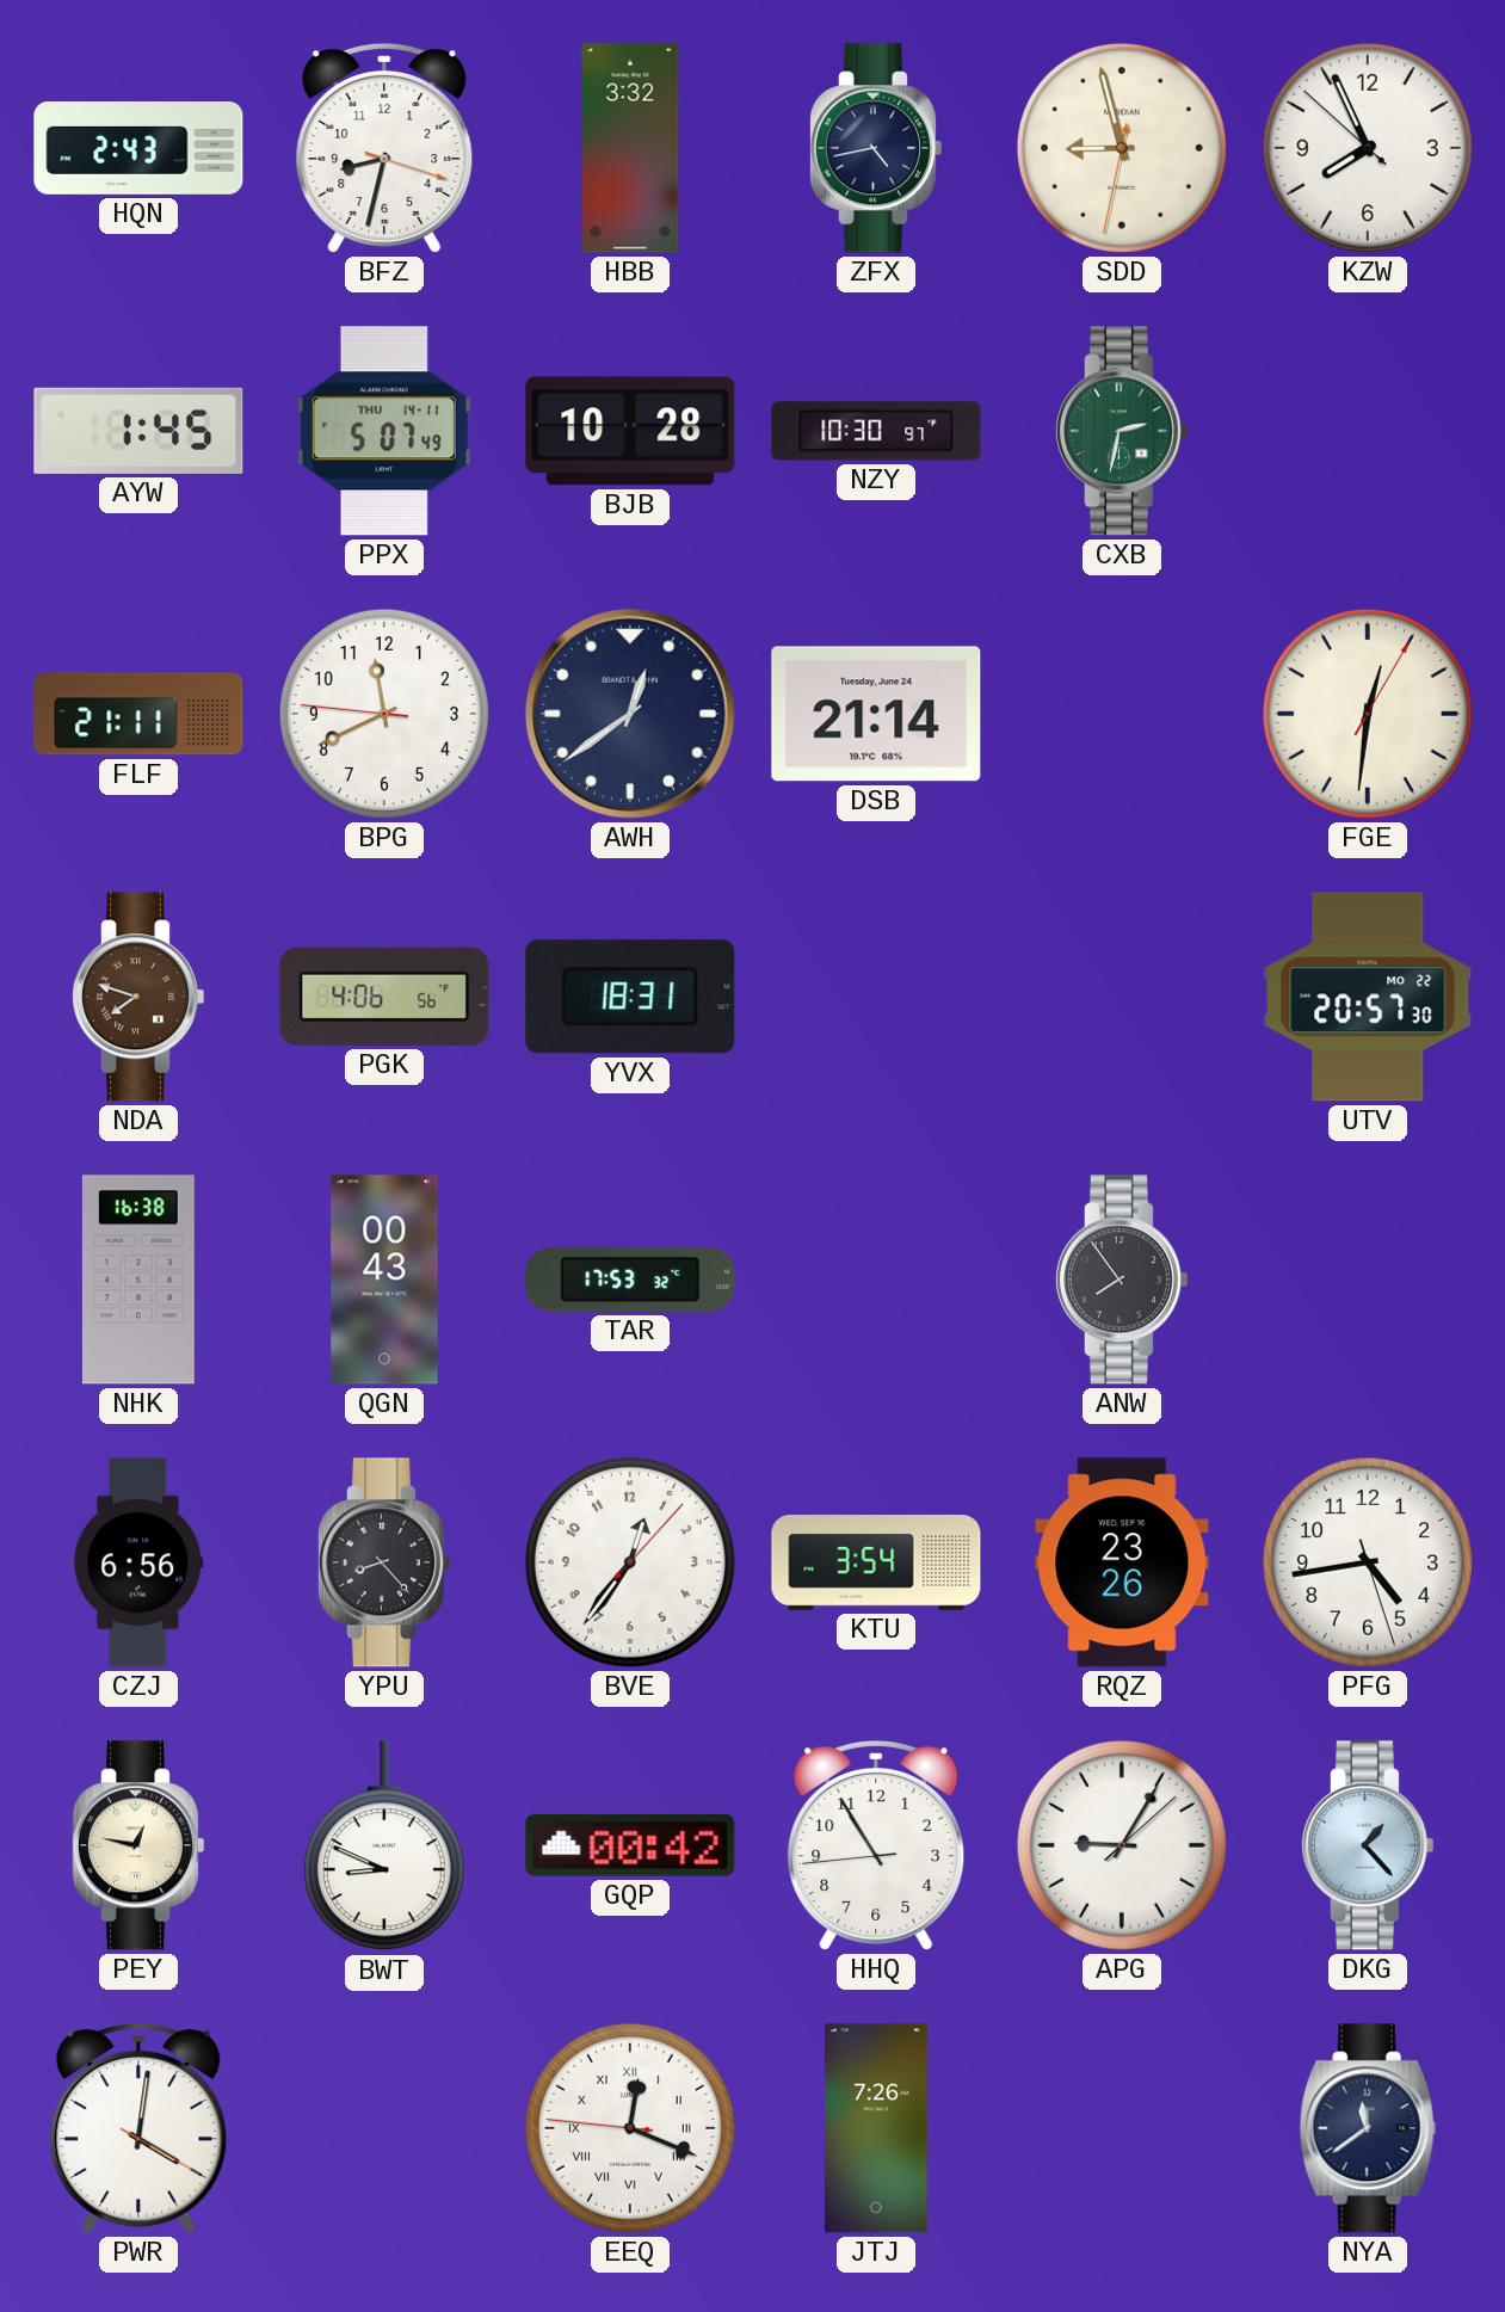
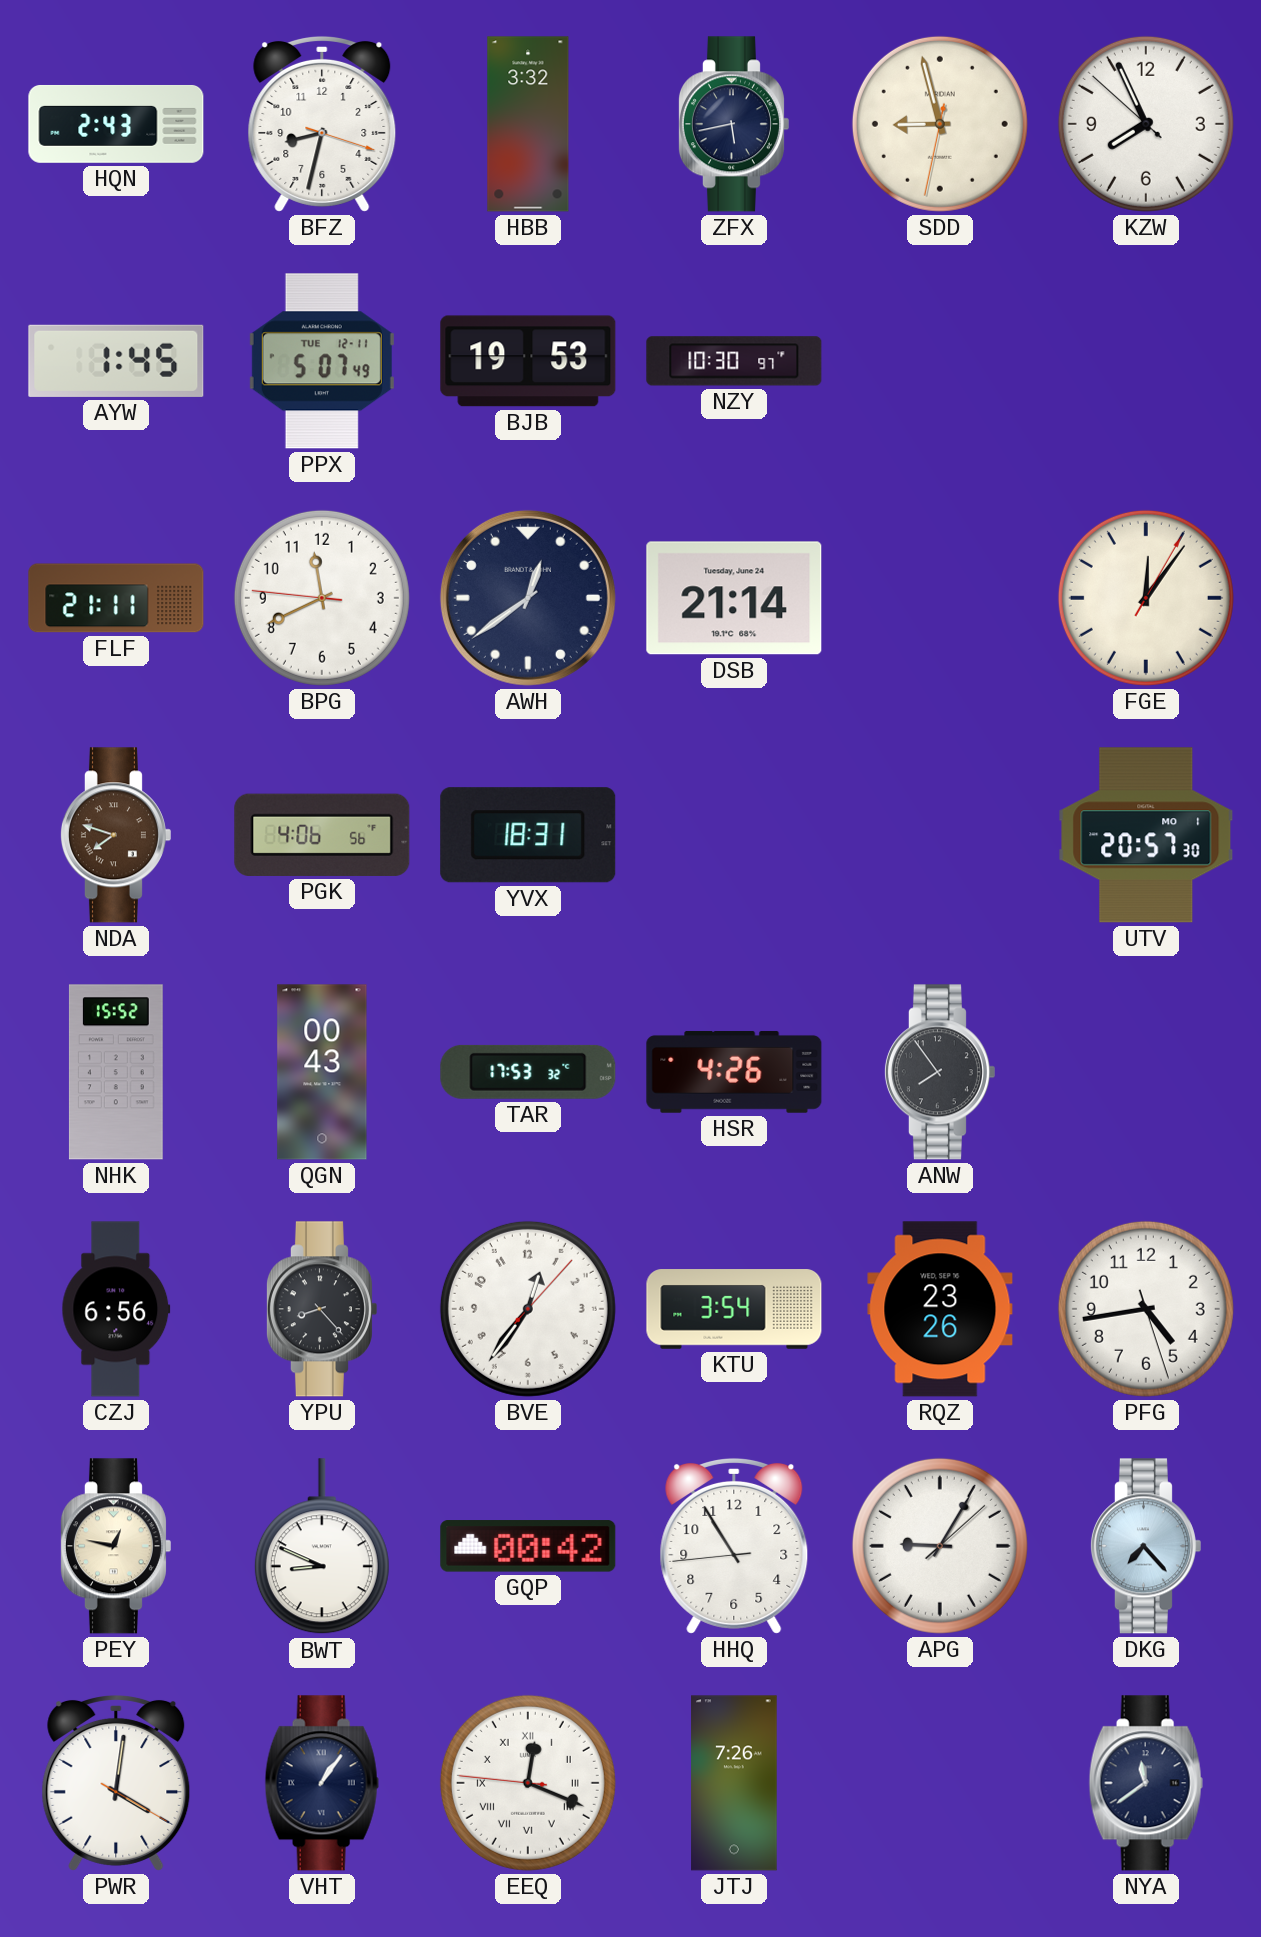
ZFX: 4:43 -> 5:43 (733, 124)
PPX date: THU 14-11 -> TUE 12-11 (322, 361)
BJB: 10:28 -> 19:53 (528, 361)
CXB: 2:32 -> none (1121, 431)
FGE: 12:31 -> 12:06 (1146, 598)
UTV date: MO 22 -> MO 1 (1146, 835)
NHK: 16:38 -> 15:52 (116, 1072)
HSR: none -> 4:26 (734, 1072)
DKG: 1:23 -> 7:23 (1145, 1546)
VHT: none -> 1:06 (322, 1783)
